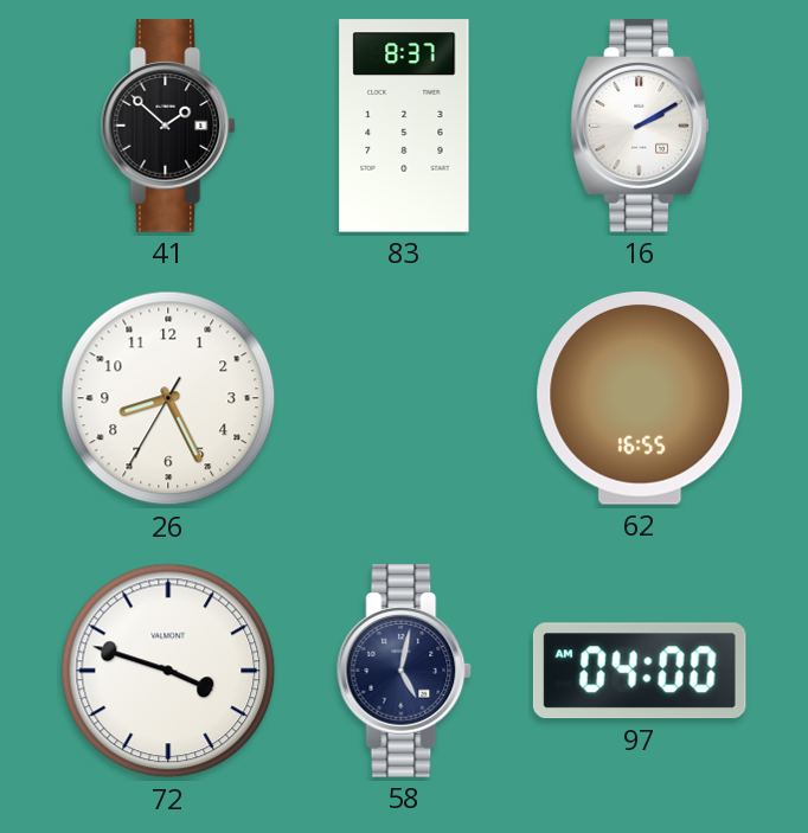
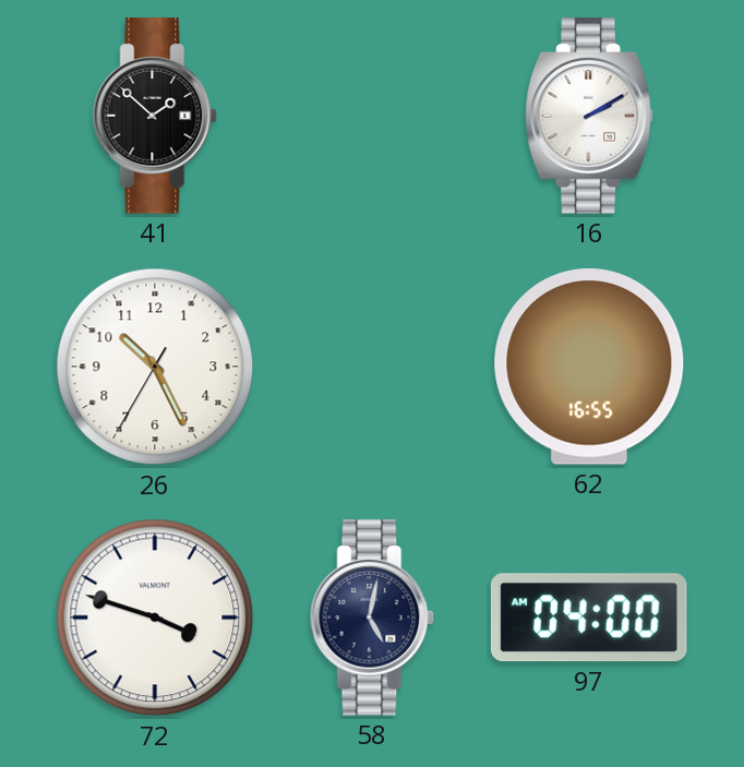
83: 8:37 -> none (404, 126)
26: 8:25 -> 10:25 (155, 367)
